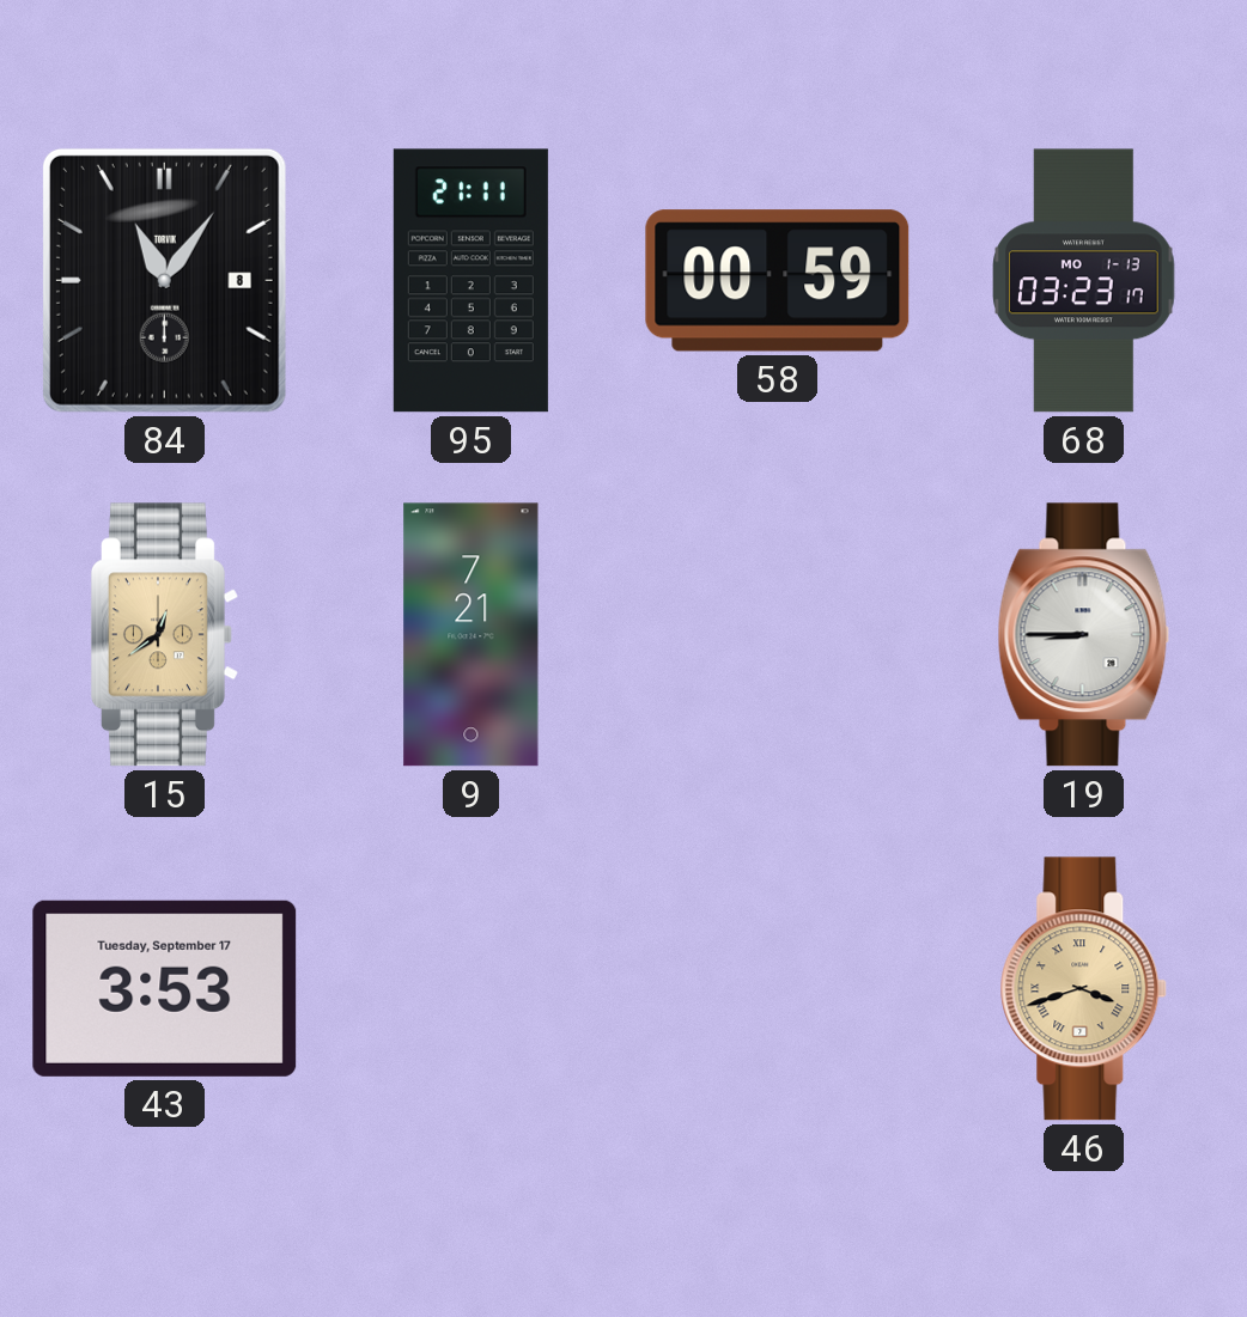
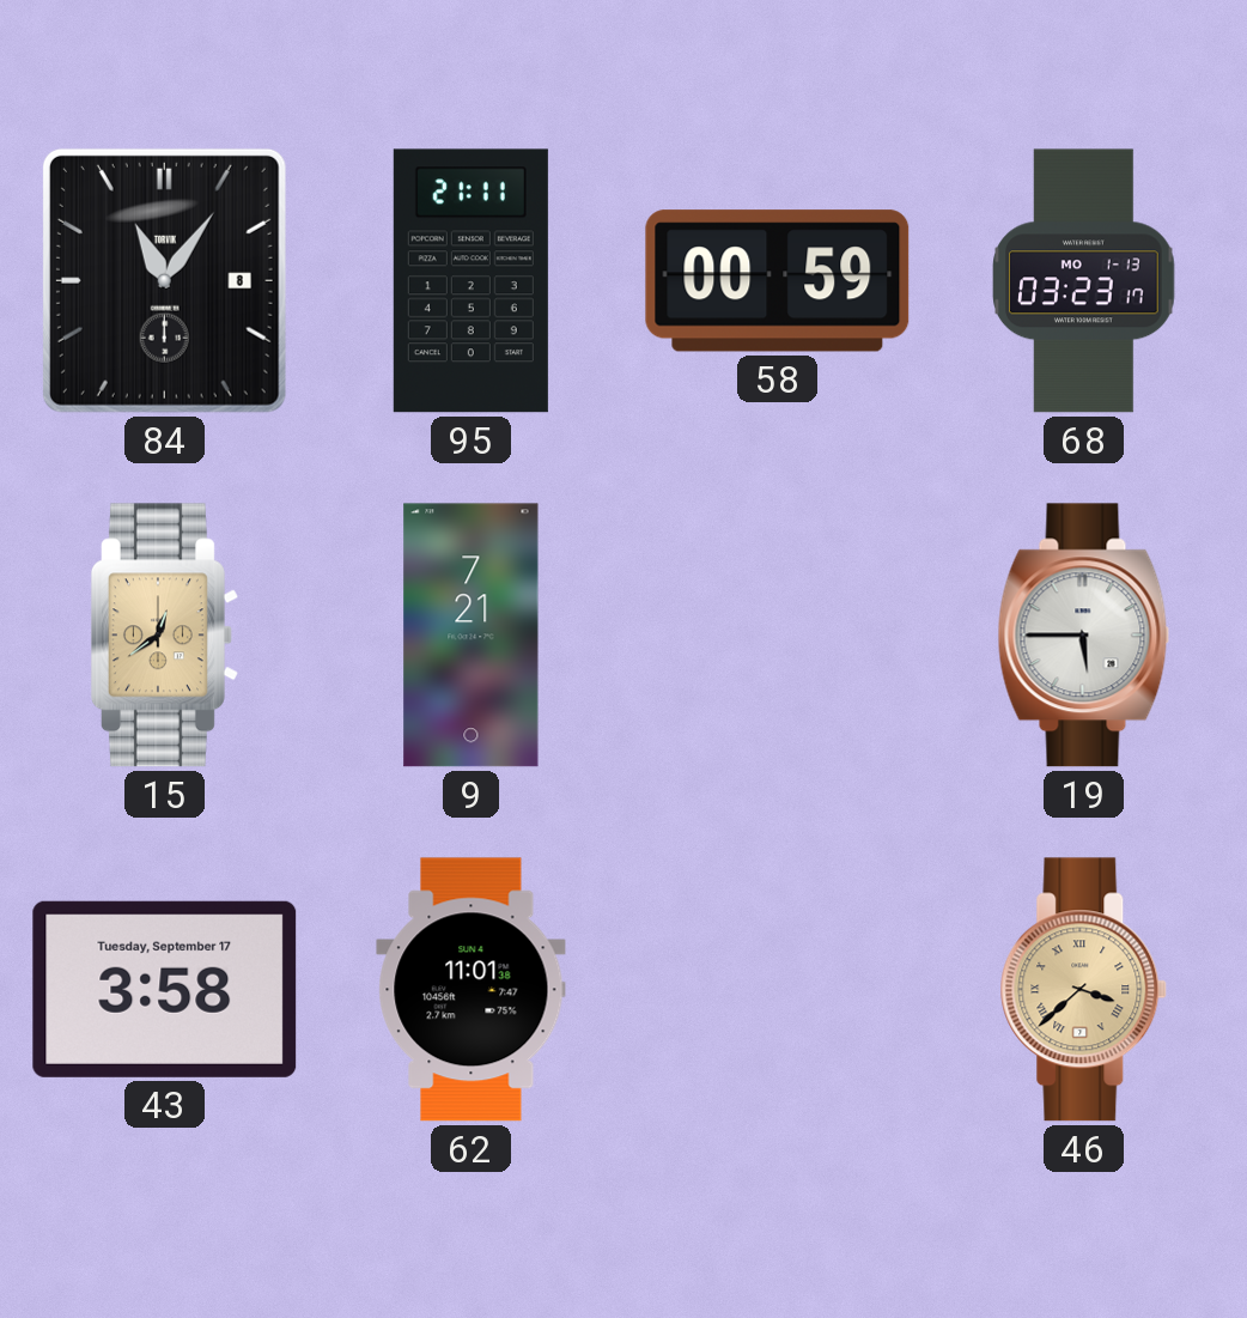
19: 8:45 -> 5:45 (1084, 636)
43: 3:53 -> 3:58 (165, 989)
62: none -> 11:01 (472, 990)
46: 3:42 -> 3:38 (1084, 990)
